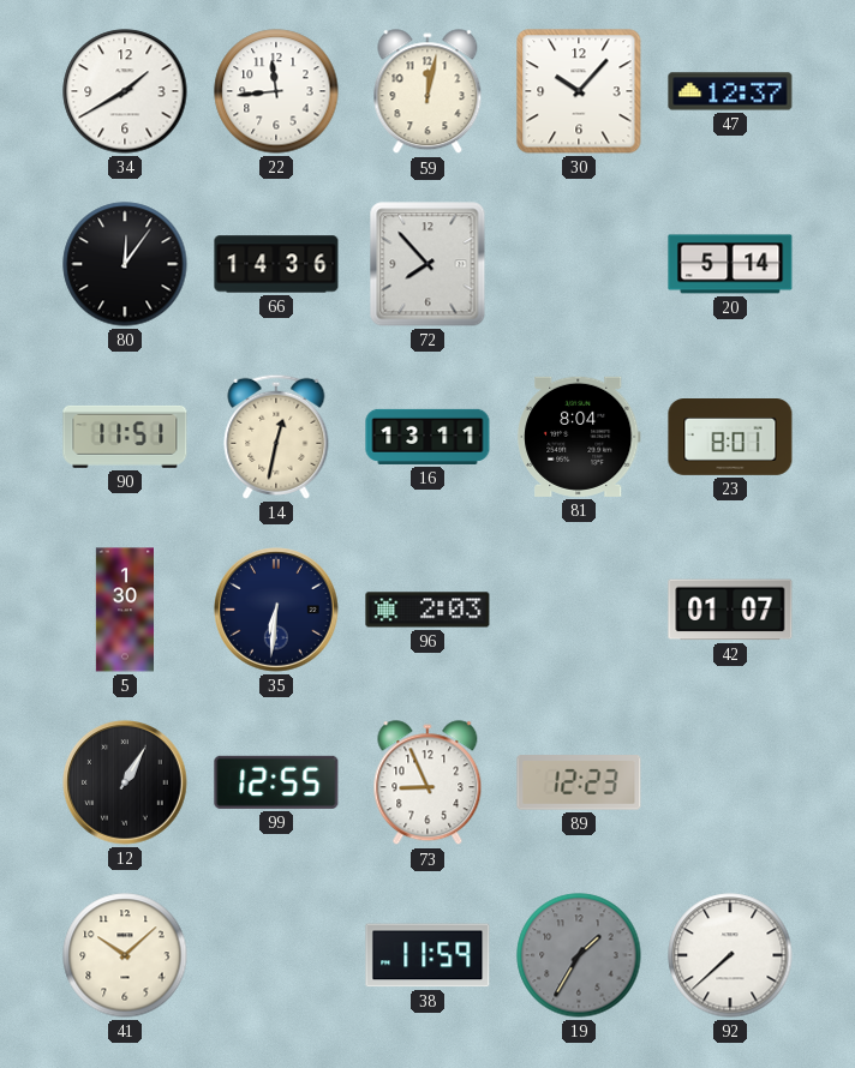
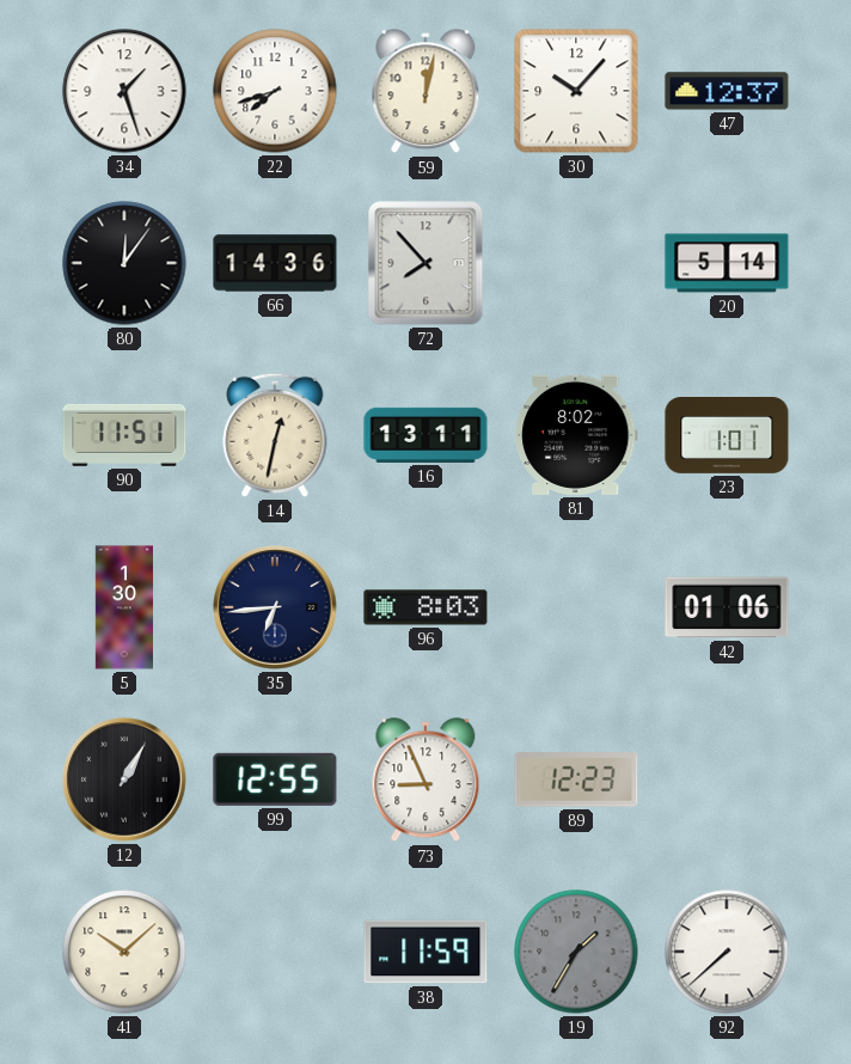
34: 1:40 -> 1:27 (124, 91)
22: 11:44 -> 7:42 (275, 91)
81: 8:04 -> 8:02 (576, 435)
23: 8:01 -> 1:01 (727, 436)
35: 6:31 -> 6:44 (276, 609)
96: 2:03 -> 8:03 (425, 607)
42: 01:07 -> 01:06 (727, 607)
